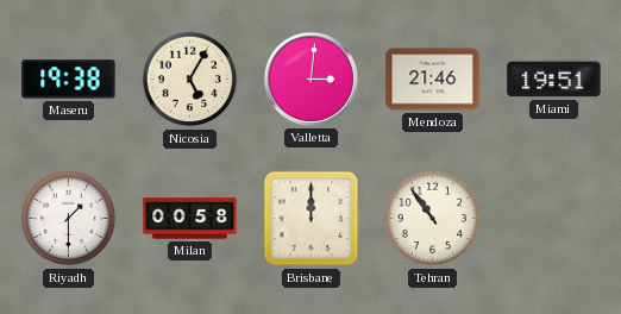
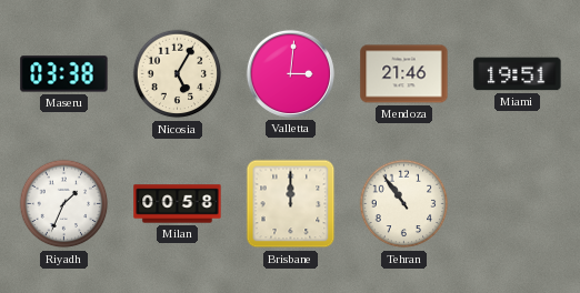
Maseru: 19:38 -> 03:38 (64, 74)
Riyadh: 1:30 -> 1:34 (64, 204)
